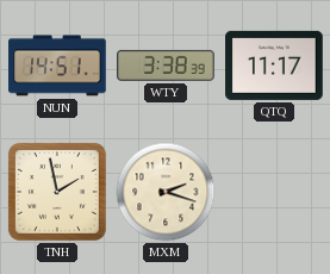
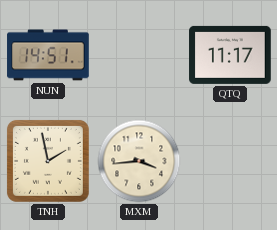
WTY: 3:38 -> none (166, 66)
MXM: 2:18 -> 3:44 (139, 161)
